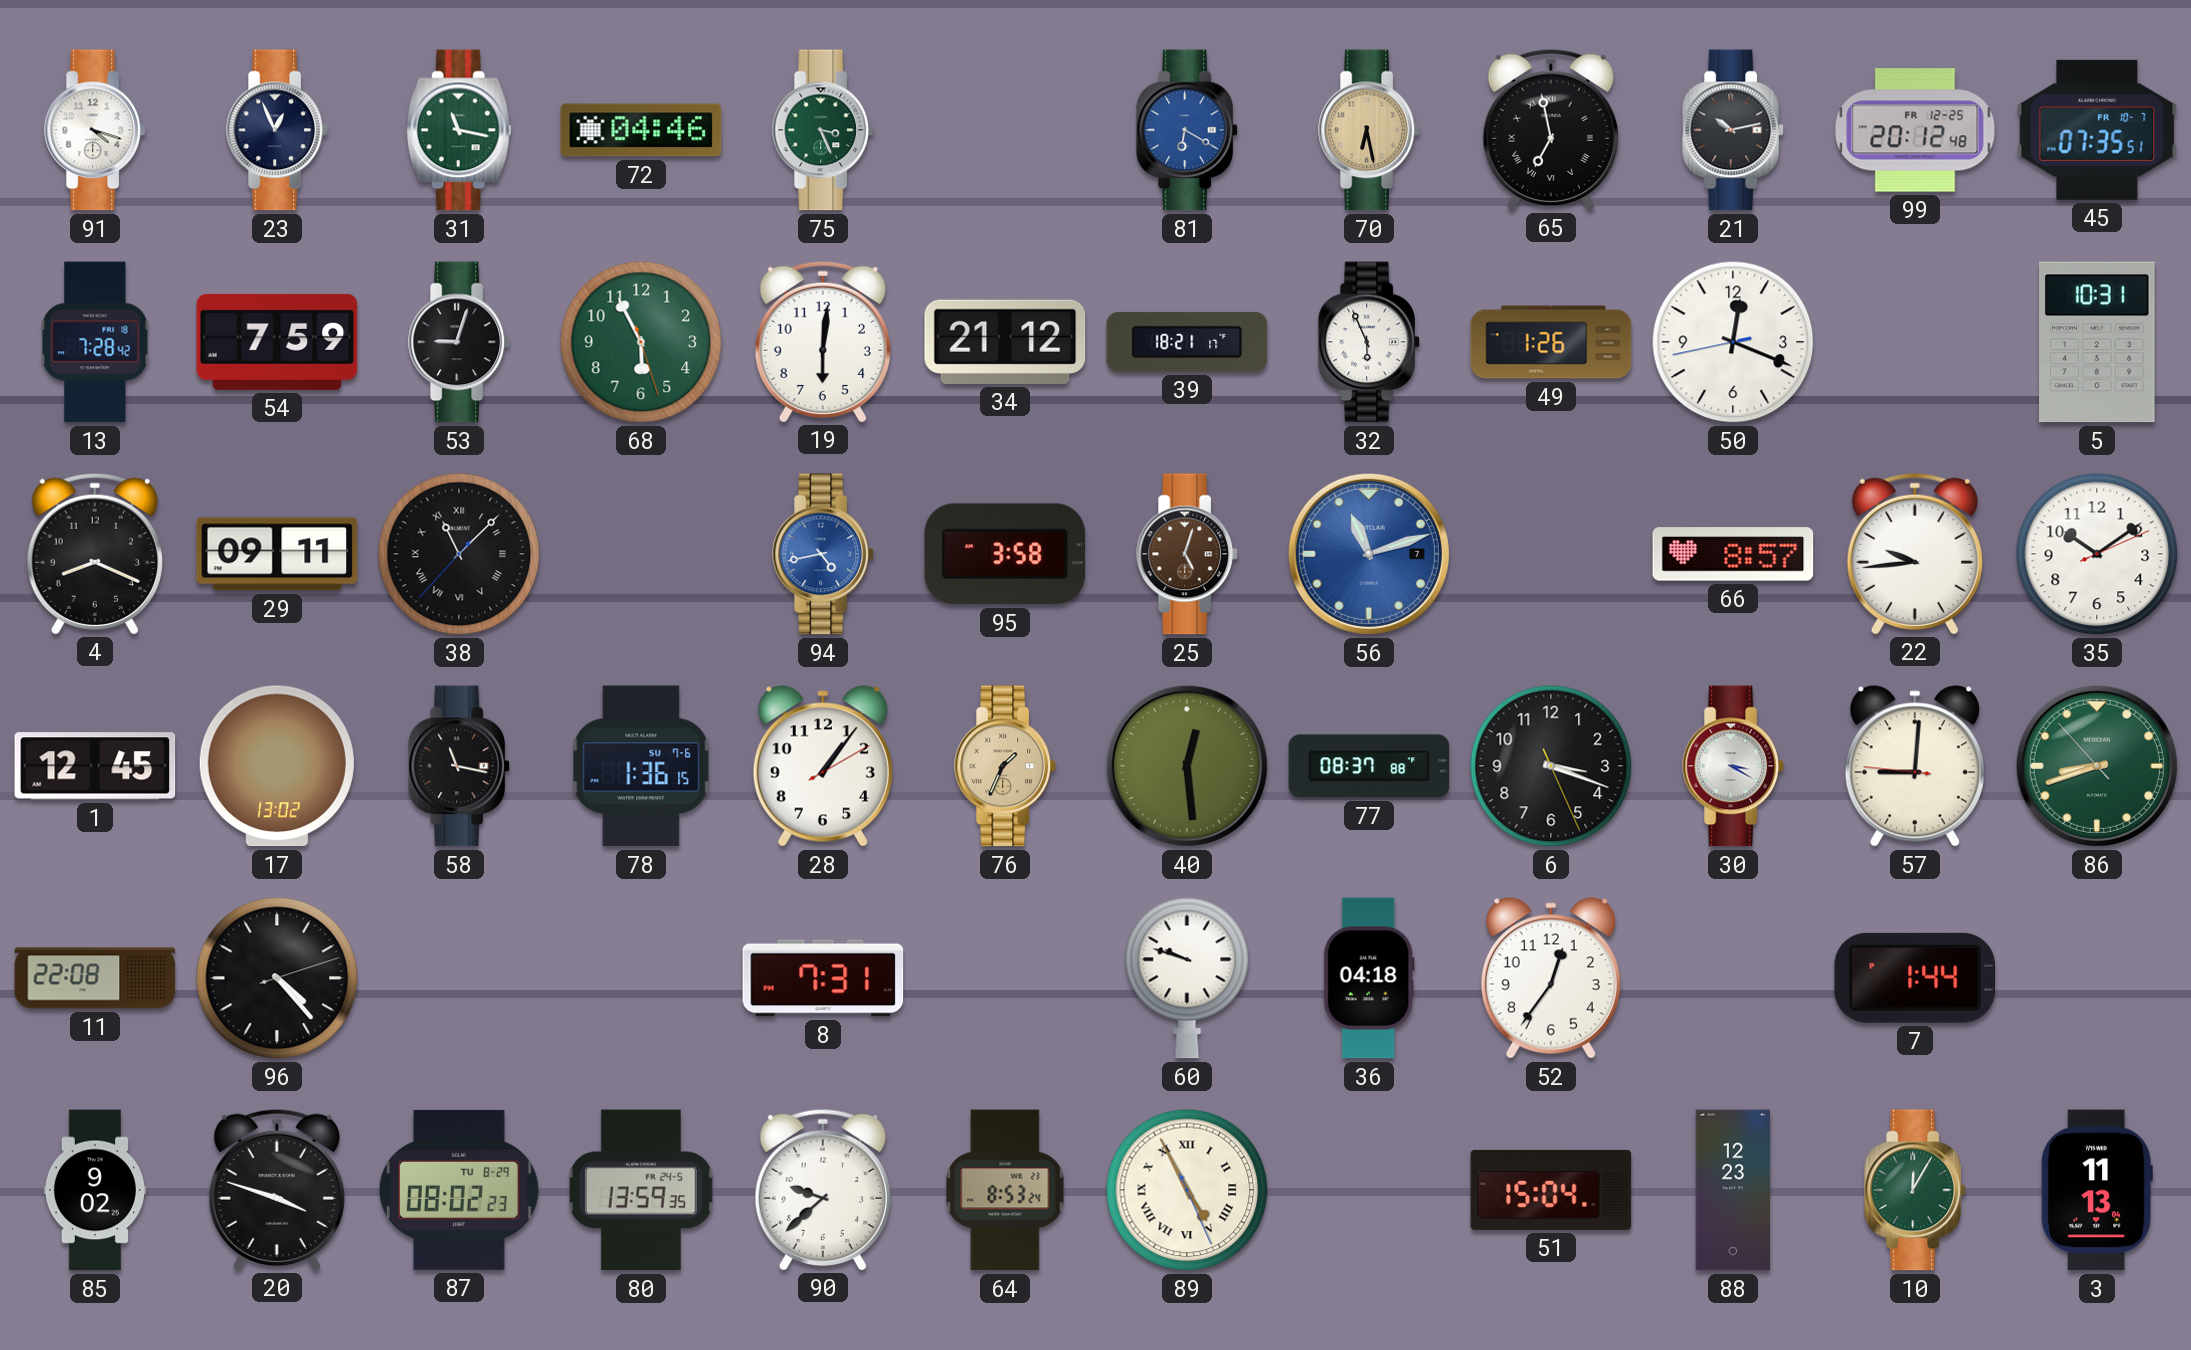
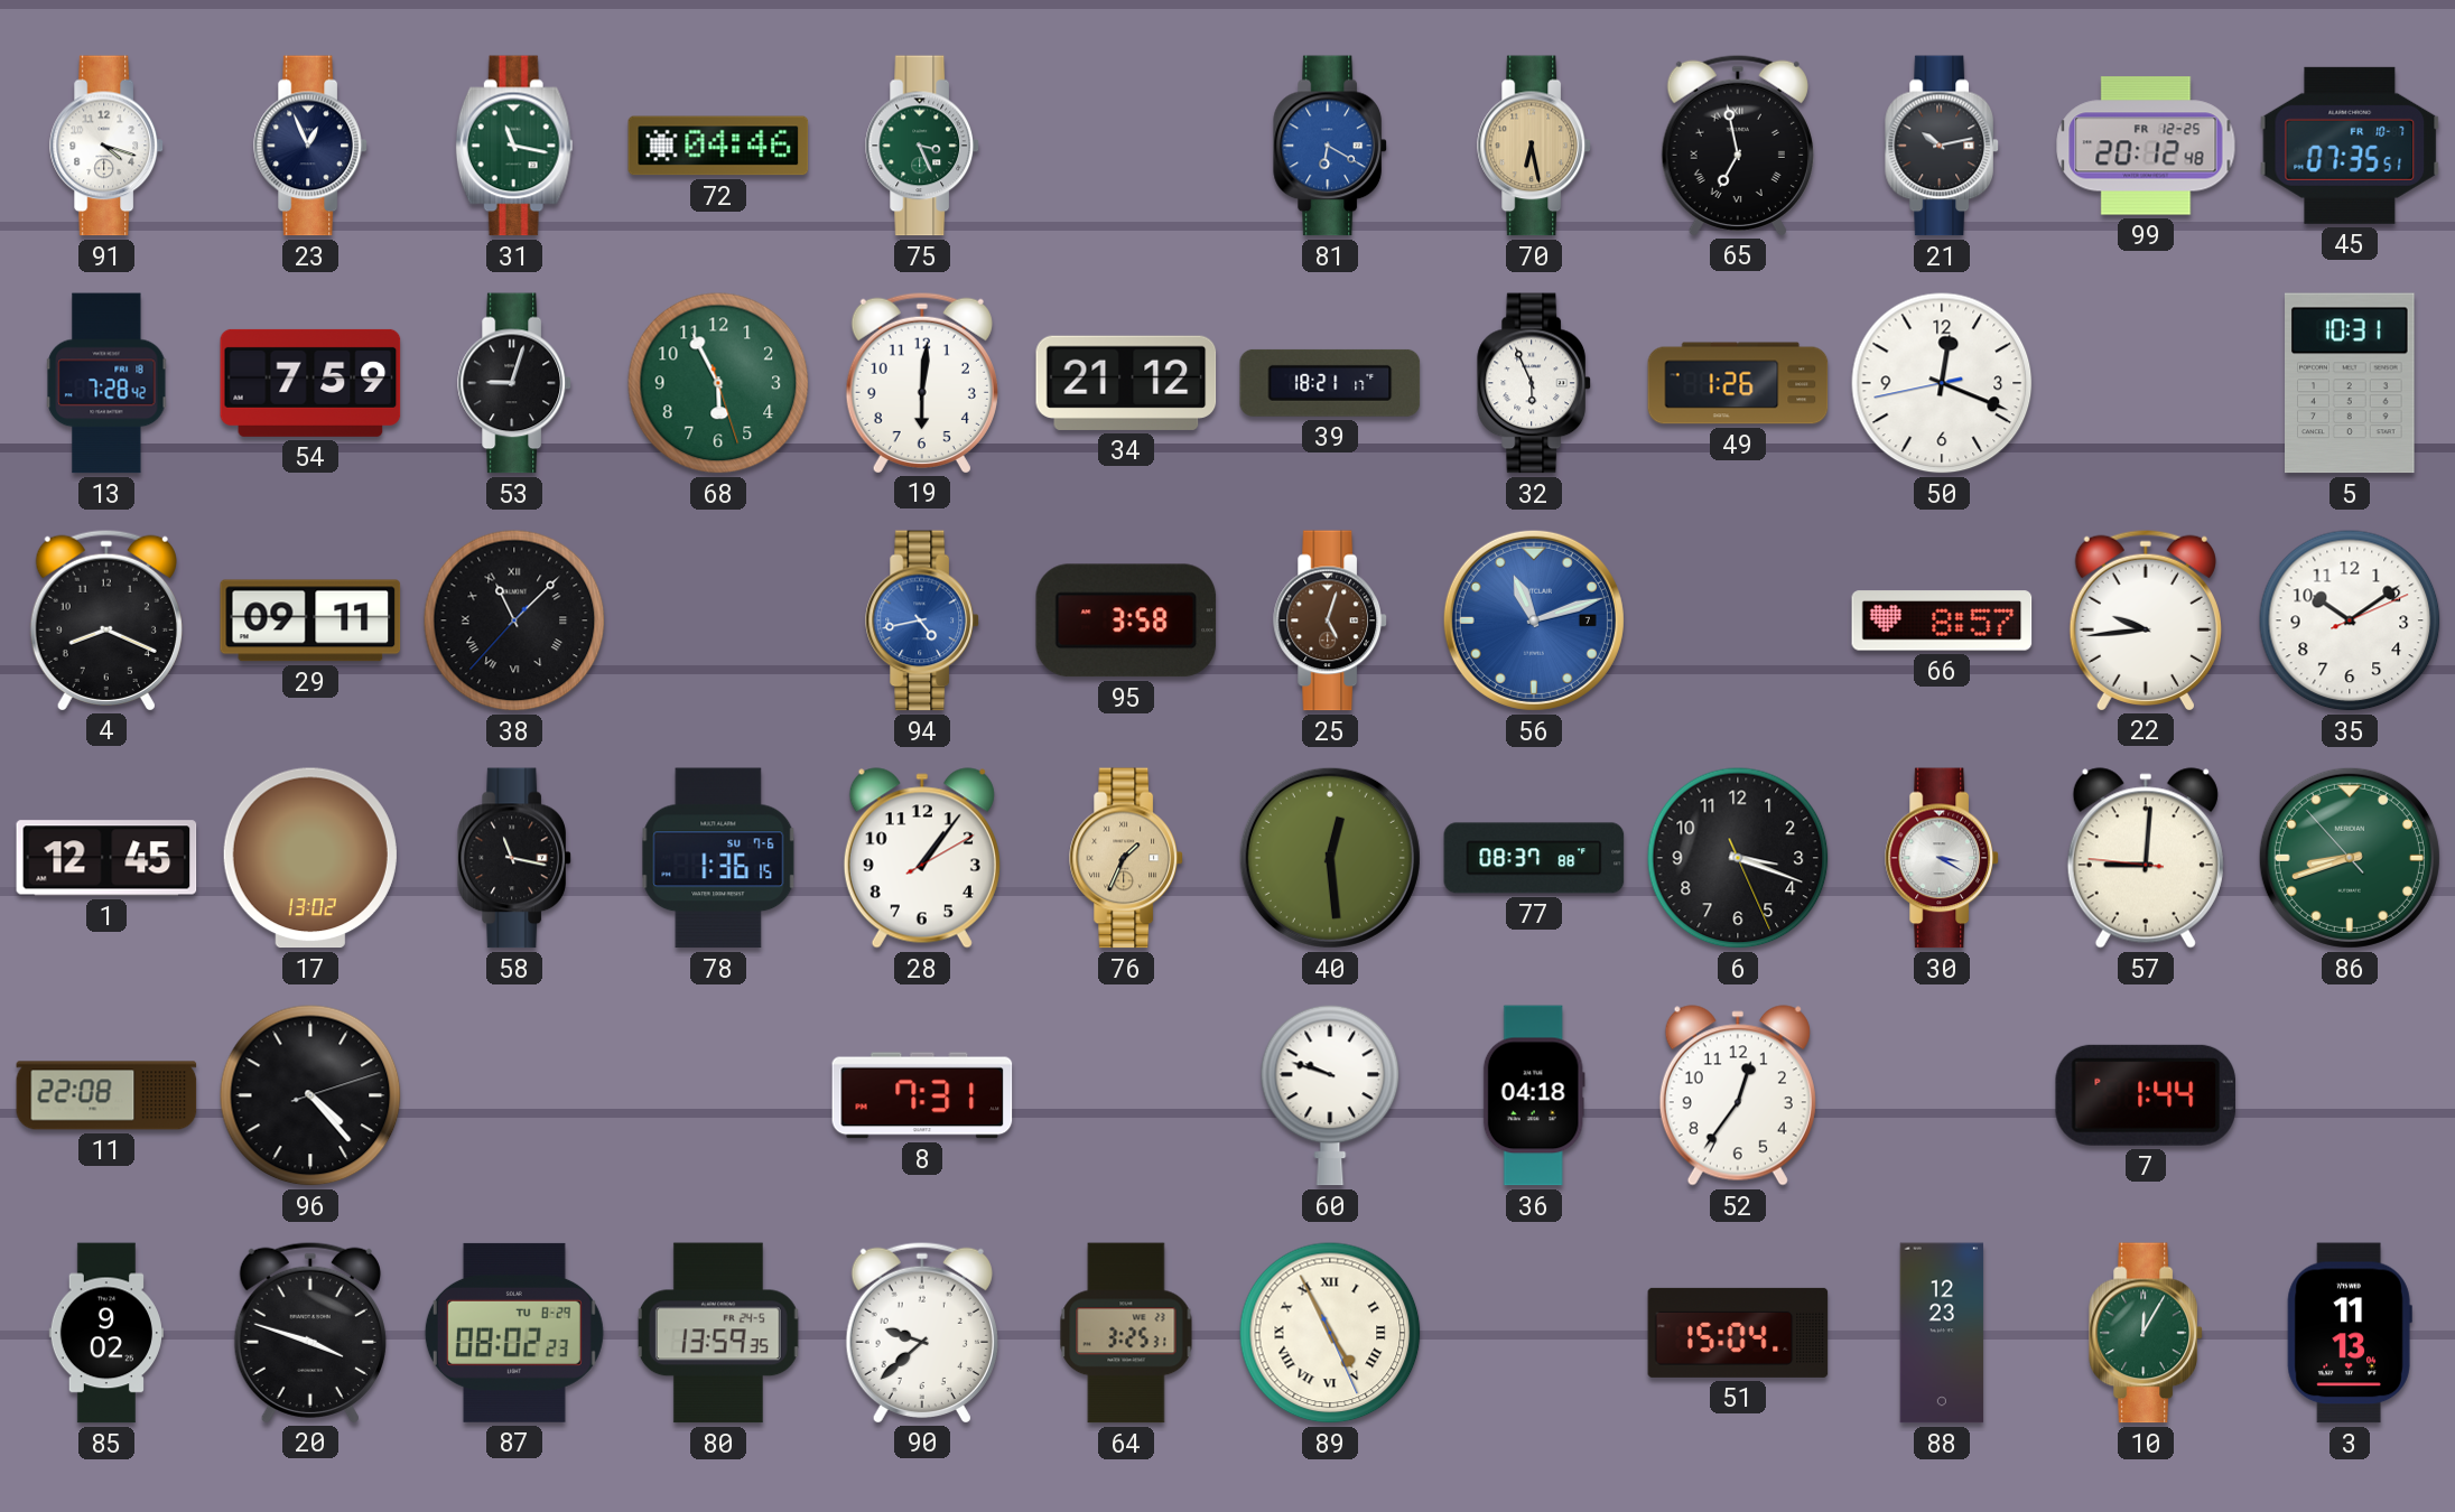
64: 8:53 -> 3:25 (1126, 1333)
